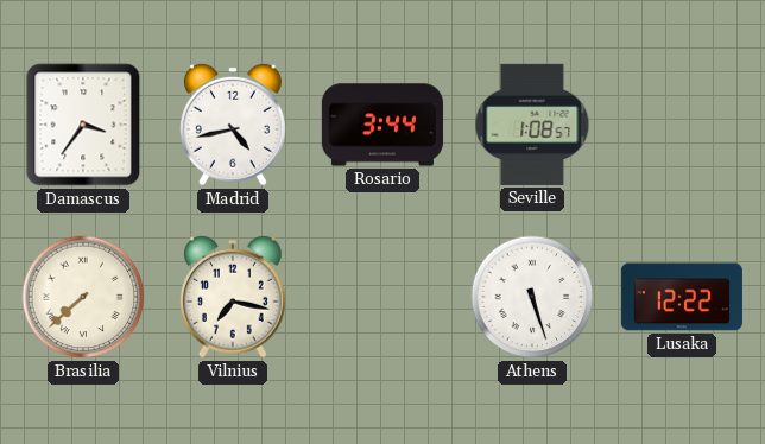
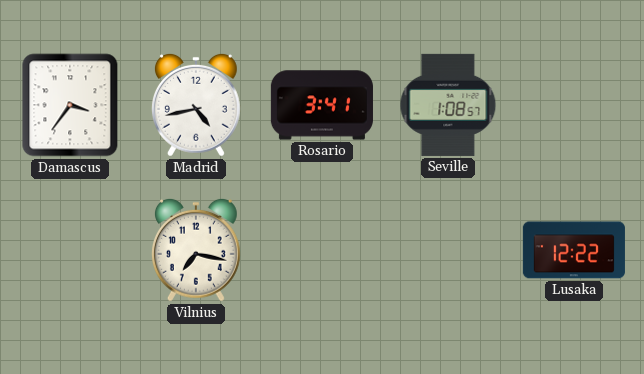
Rosario: 3:44 -> 3:41 (322, 105)
Brasilia: 7:38 -> none (83, 297)
Athens: 5:27 -> none (532, 297)
